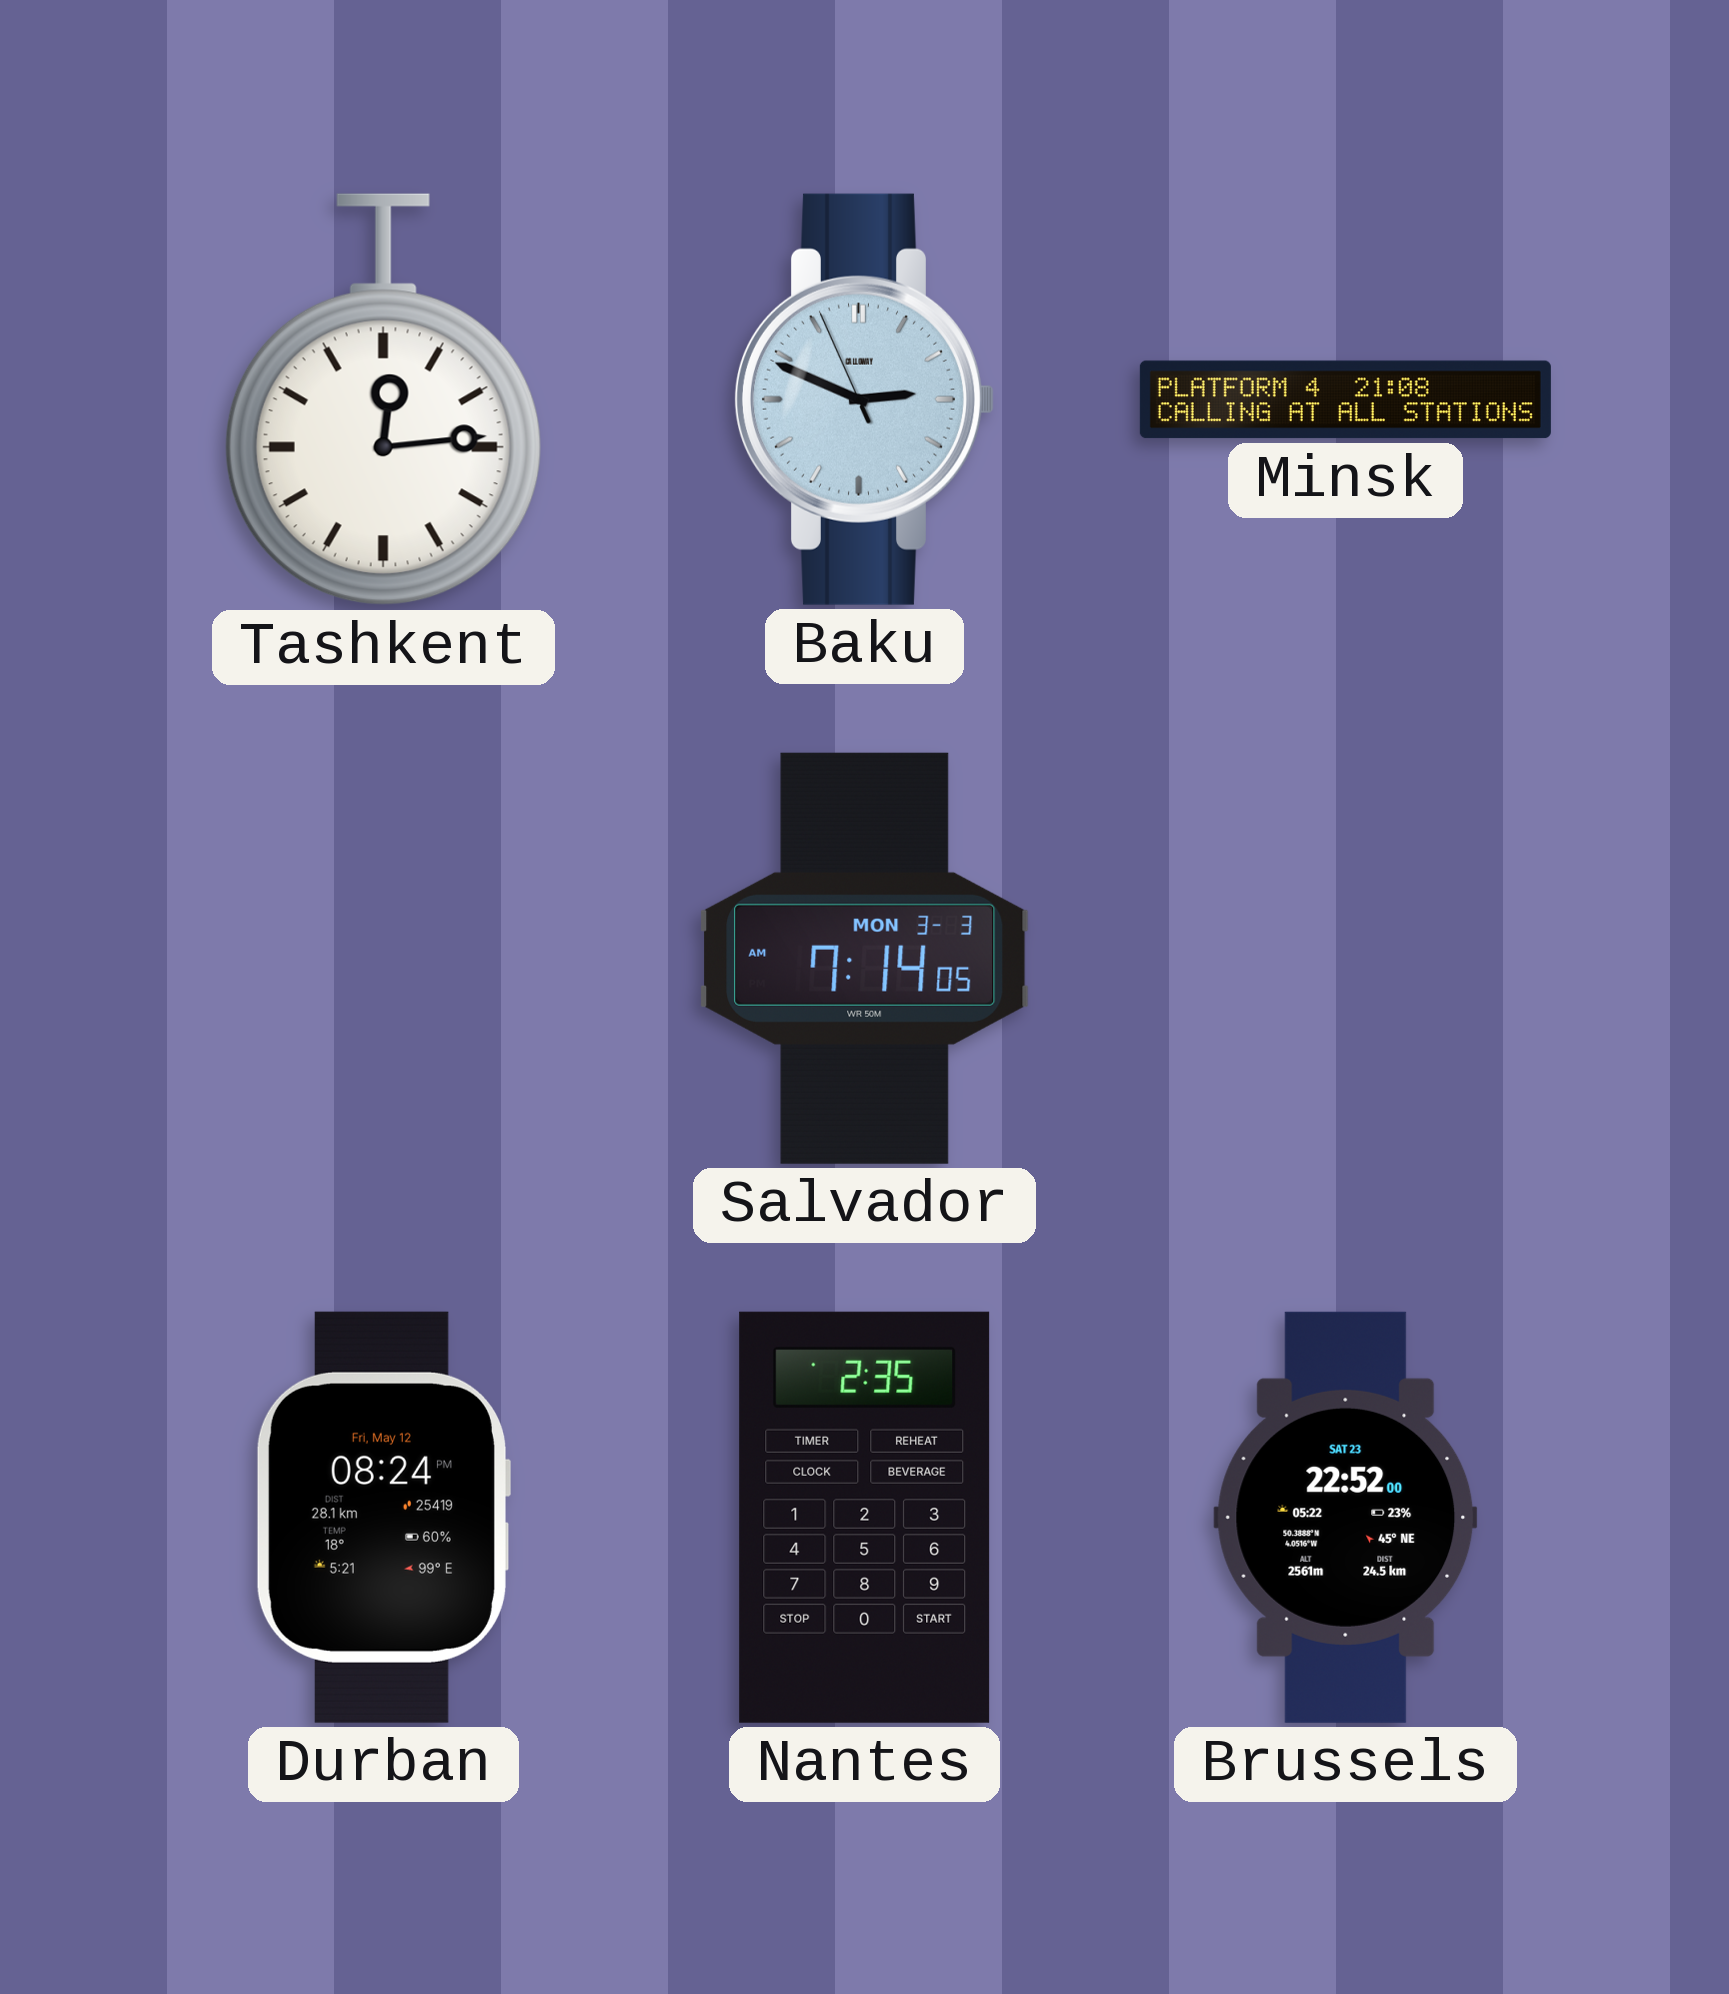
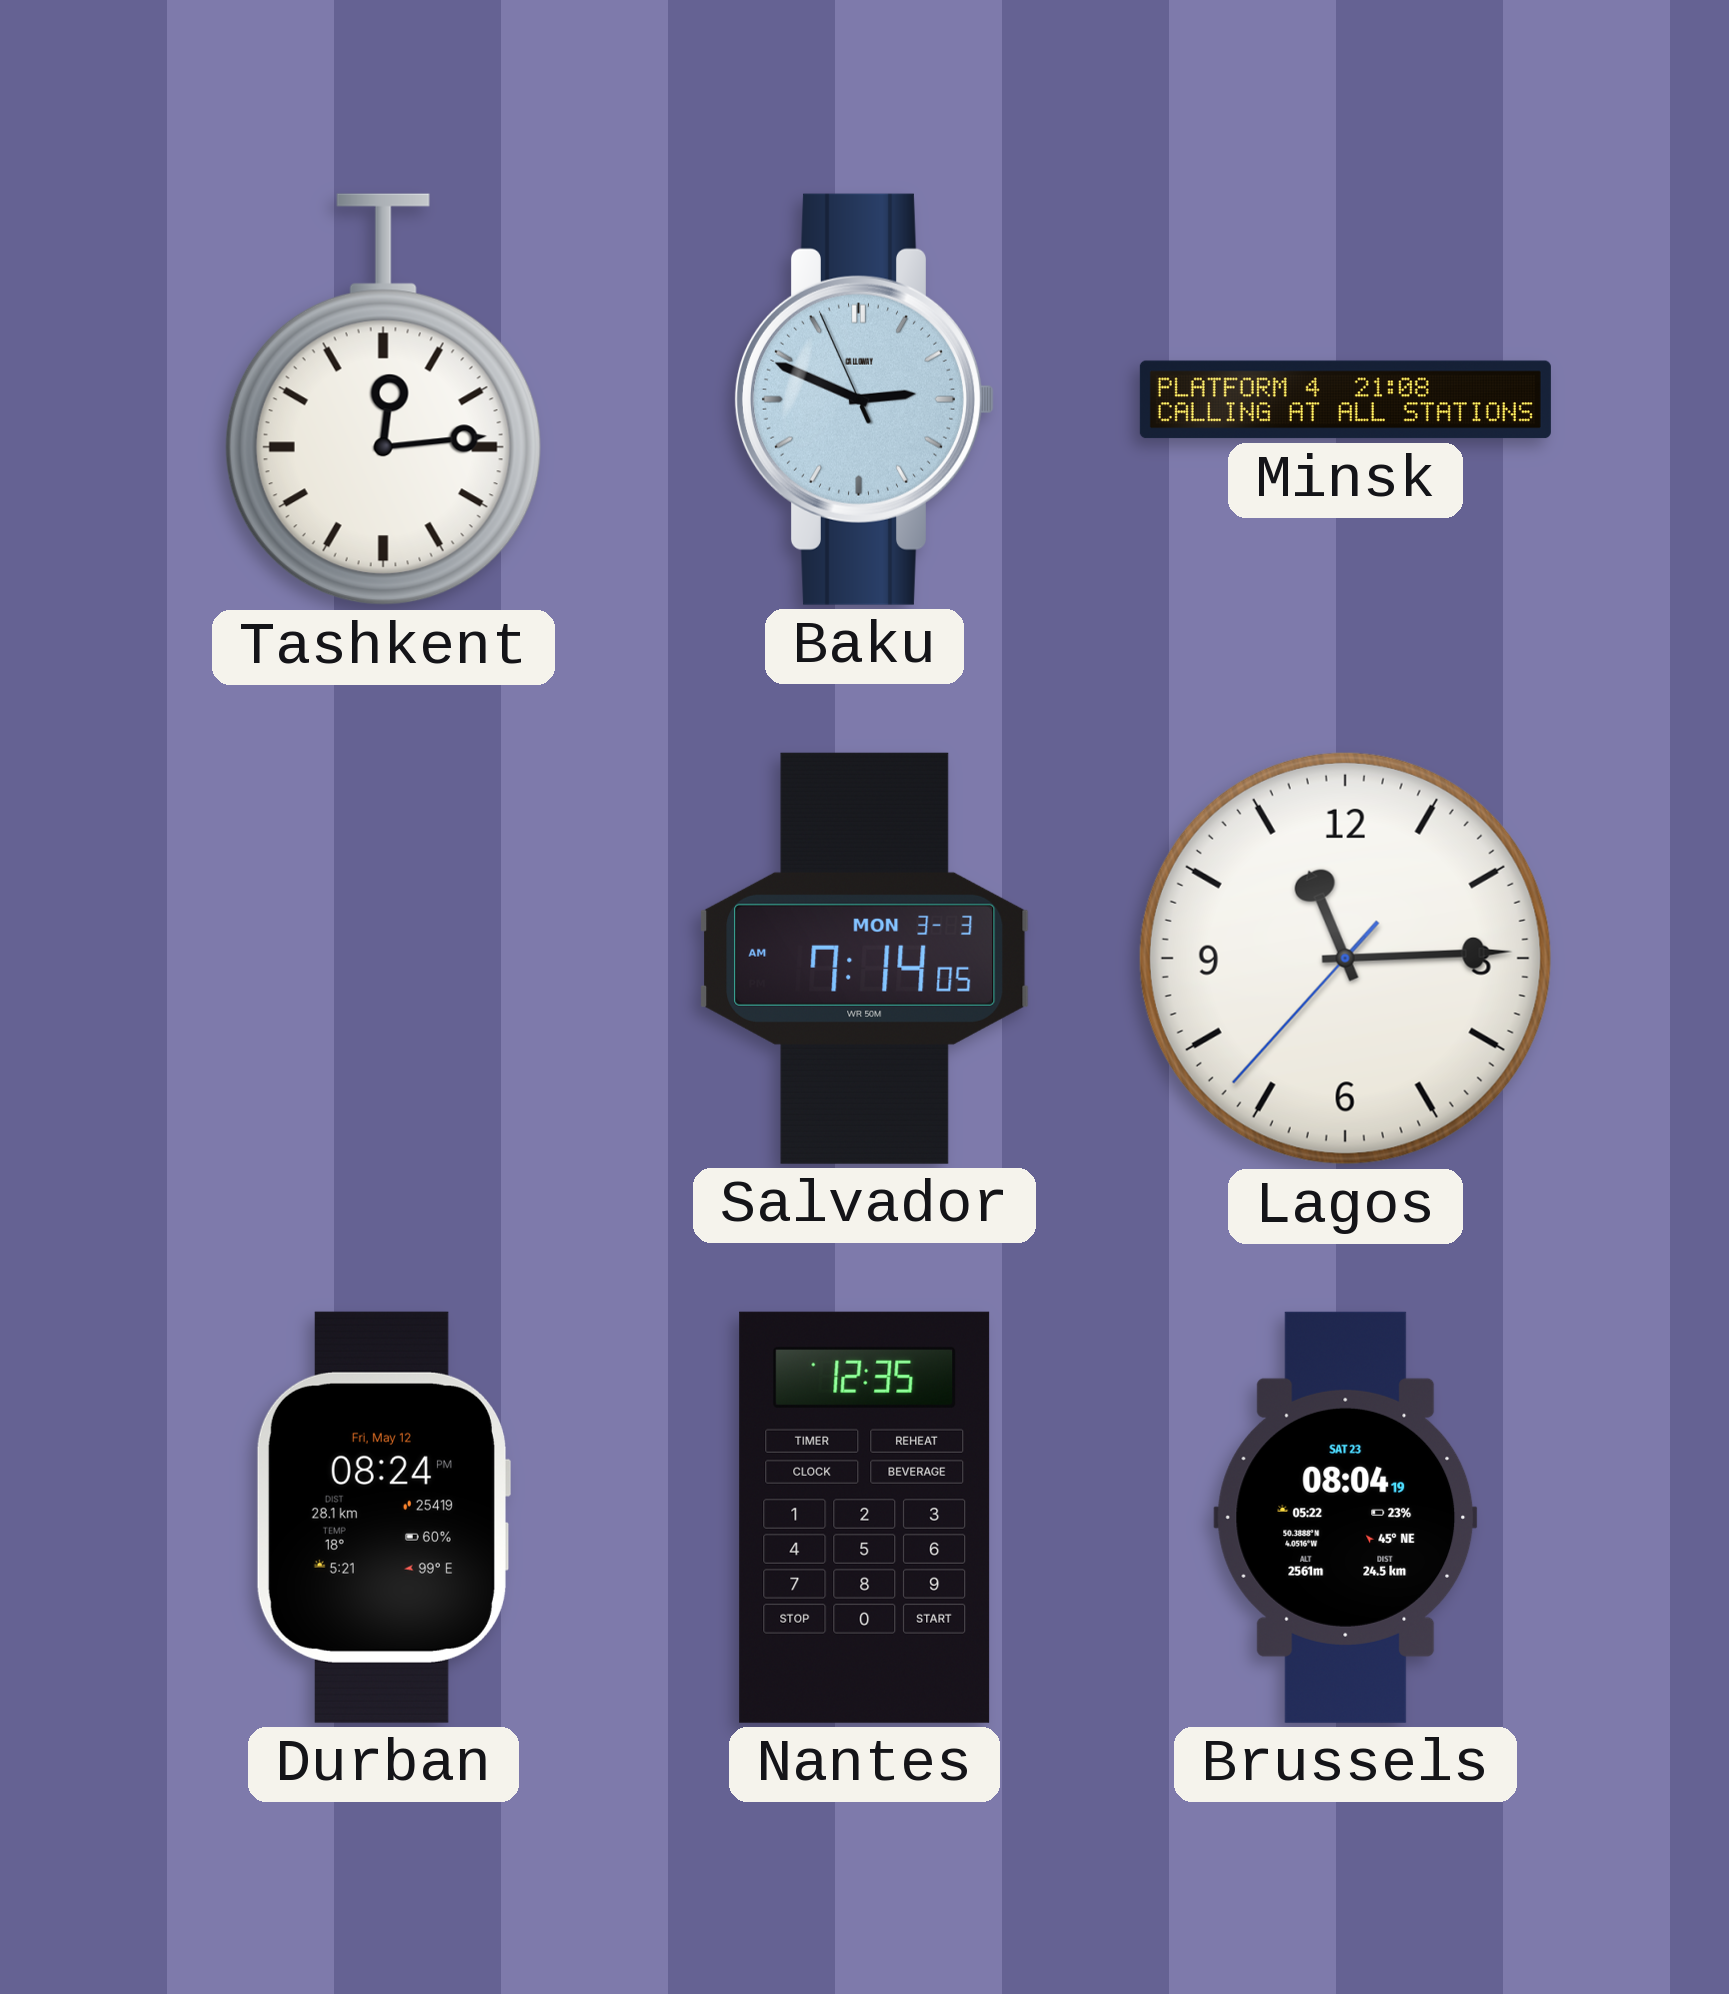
Lagos: none -> 11:14 (1345, 958)
Nantes: 2:35 -> 12:35 (865, 1517)
Brussels: 22:52 -> 08:04 (1346, 1517)
